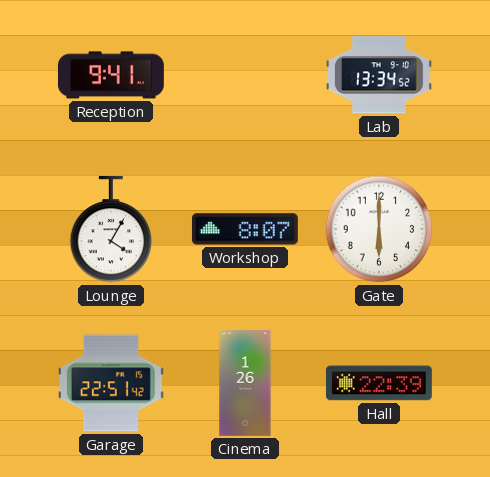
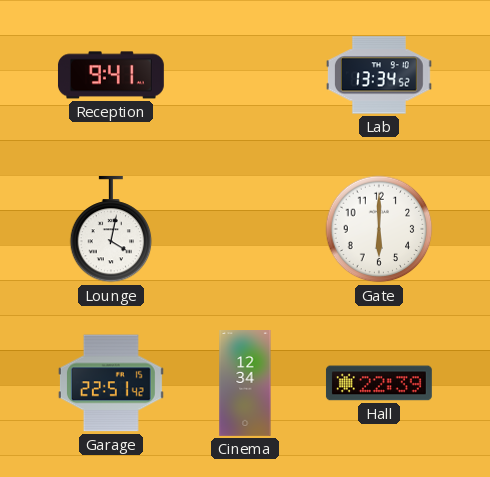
Lounge: 4:05 -> 4:02 (111, 229)
Workshop: 8:07 -> none (245, 229)
Cinema: 1:26 -> 12:34 (245, 384)
